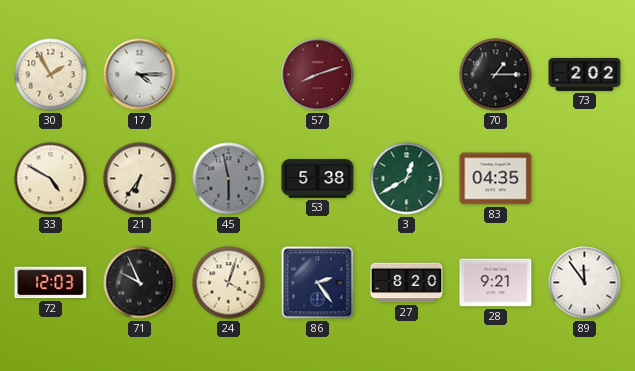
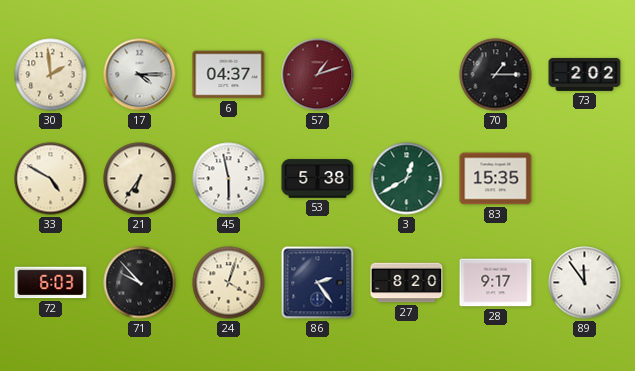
30: 1:55 -> 1:59 (51, 75)
6: none -> 04:37 (229, 75)
57: 8:12 -> 1:12 (318, 75)
45 dial: grey -> white (229, 179)
83: 04:35 -> 15:35 (496, 179)
72: 12:03 -> 6:03 (51, 283)
71: 9:56 -> 9:53 (140, 283)
28: 9:21 -> 9:17 (496, 283)
